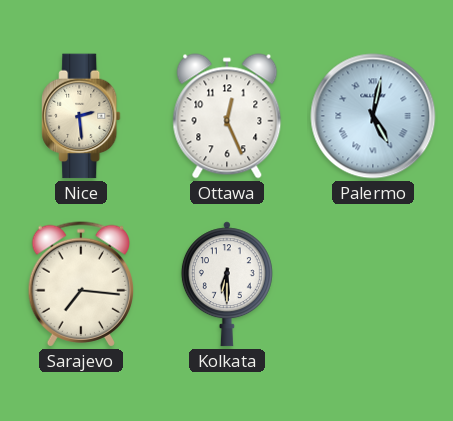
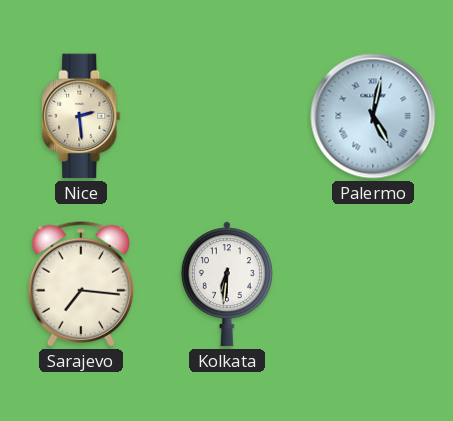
Ottawa: 12:26 -> none (227, 116)
Kolkata: 6:30 -> 6:31 (227, 284)
